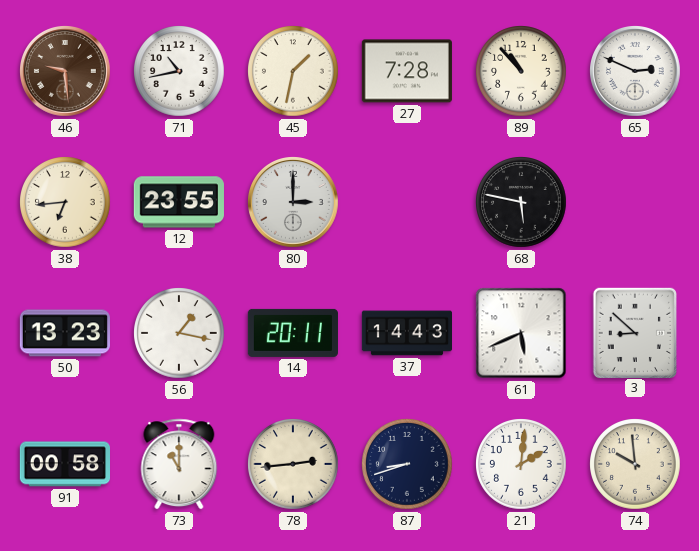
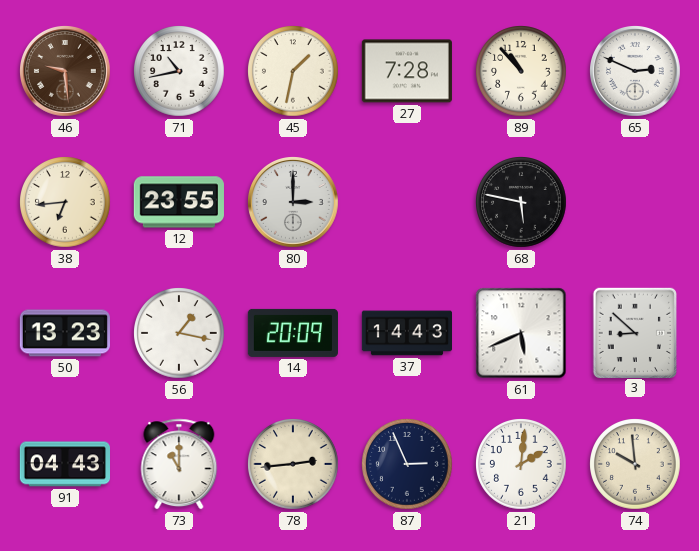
14: 20:11 -> 20:09 (293, 333)
91: 00:58 -> 04:43 (64, 464)
87: 8:42 -> 2:56 (407, 464)
